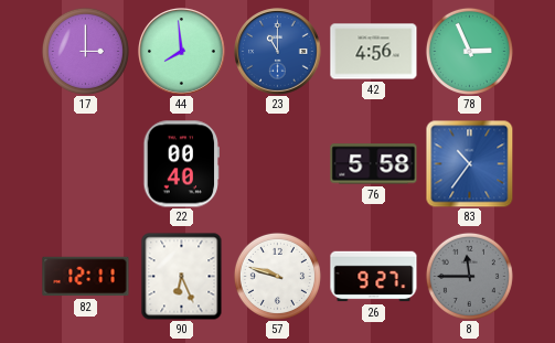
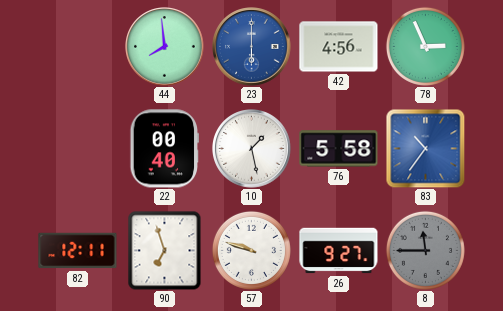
17: 3:00 -> none (85, 51)
23: 11:00 -> 6:00 (252, 47)
10: none -> 1:28 (252, 149)
90: 6:26 -> 6:57 (165, 251)
